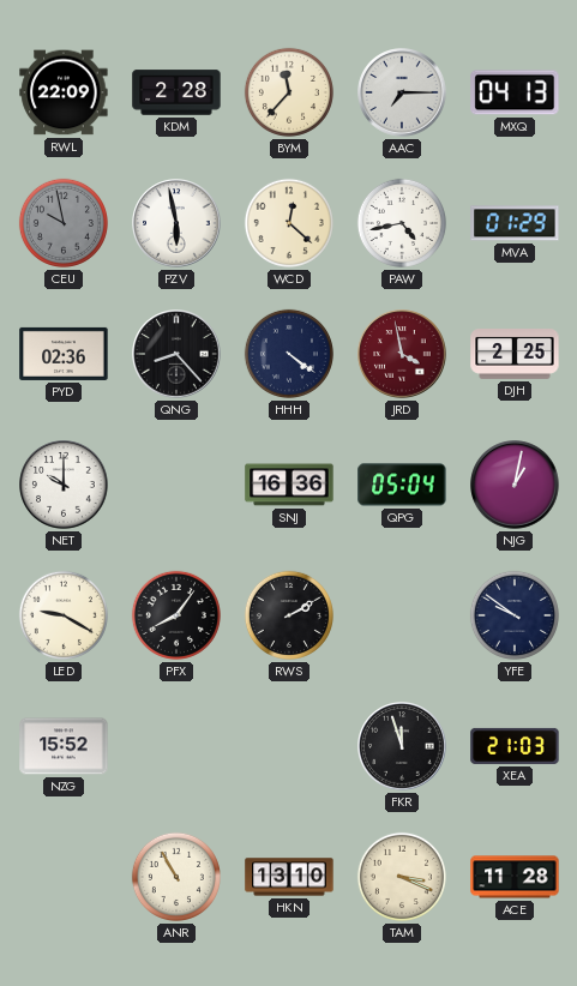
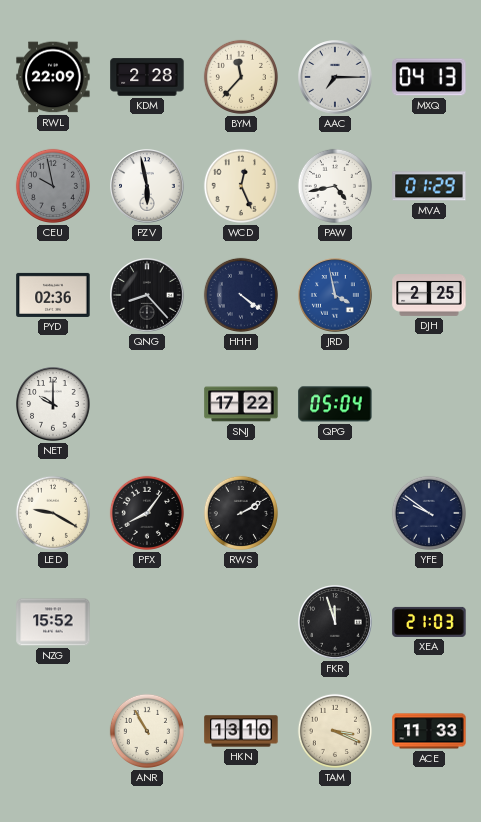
WCD: 12:22 -> 12:26 (241, 186)
JRD dial: burgundy -> blue (335, 295)
SNJ: 16:36 -> 17:22 (241, 404)
NJG: 1:02 -> none (515, 485)
ACE: 11:28 -> 11:33 (429, 731)
